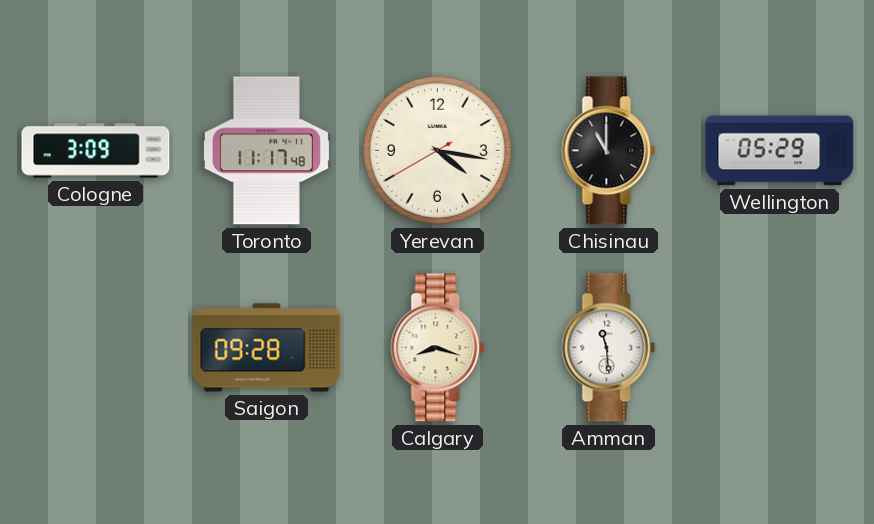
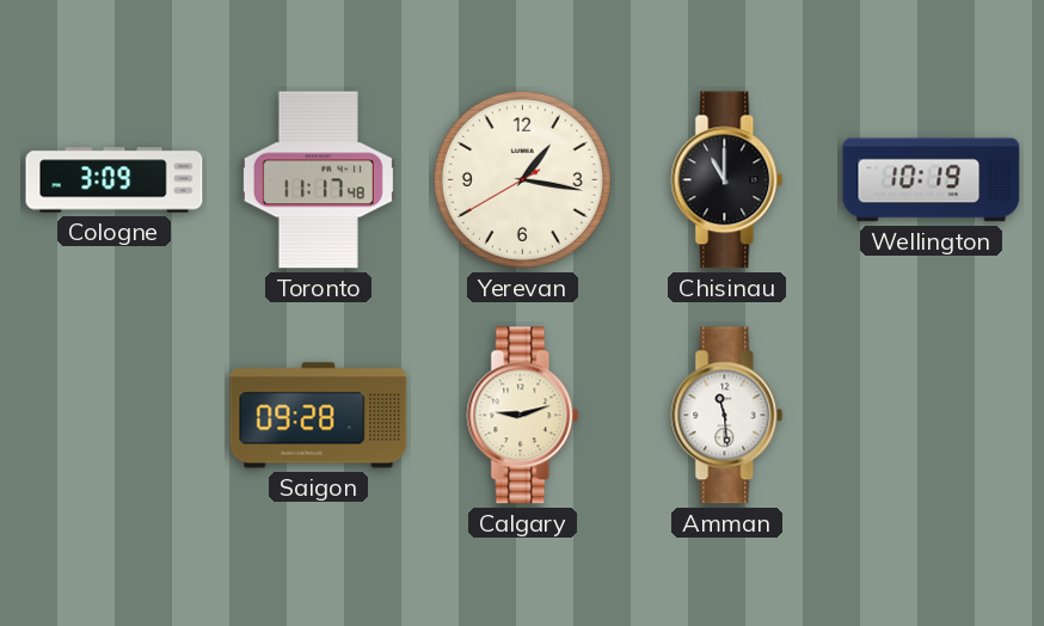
Yerevan: 4:16 -> 1:16 (522, 179)
Wellington: 05:29 -> 10:19 (932, 180)
Calgary: 8:18 -> 9:12 (523, 416)
